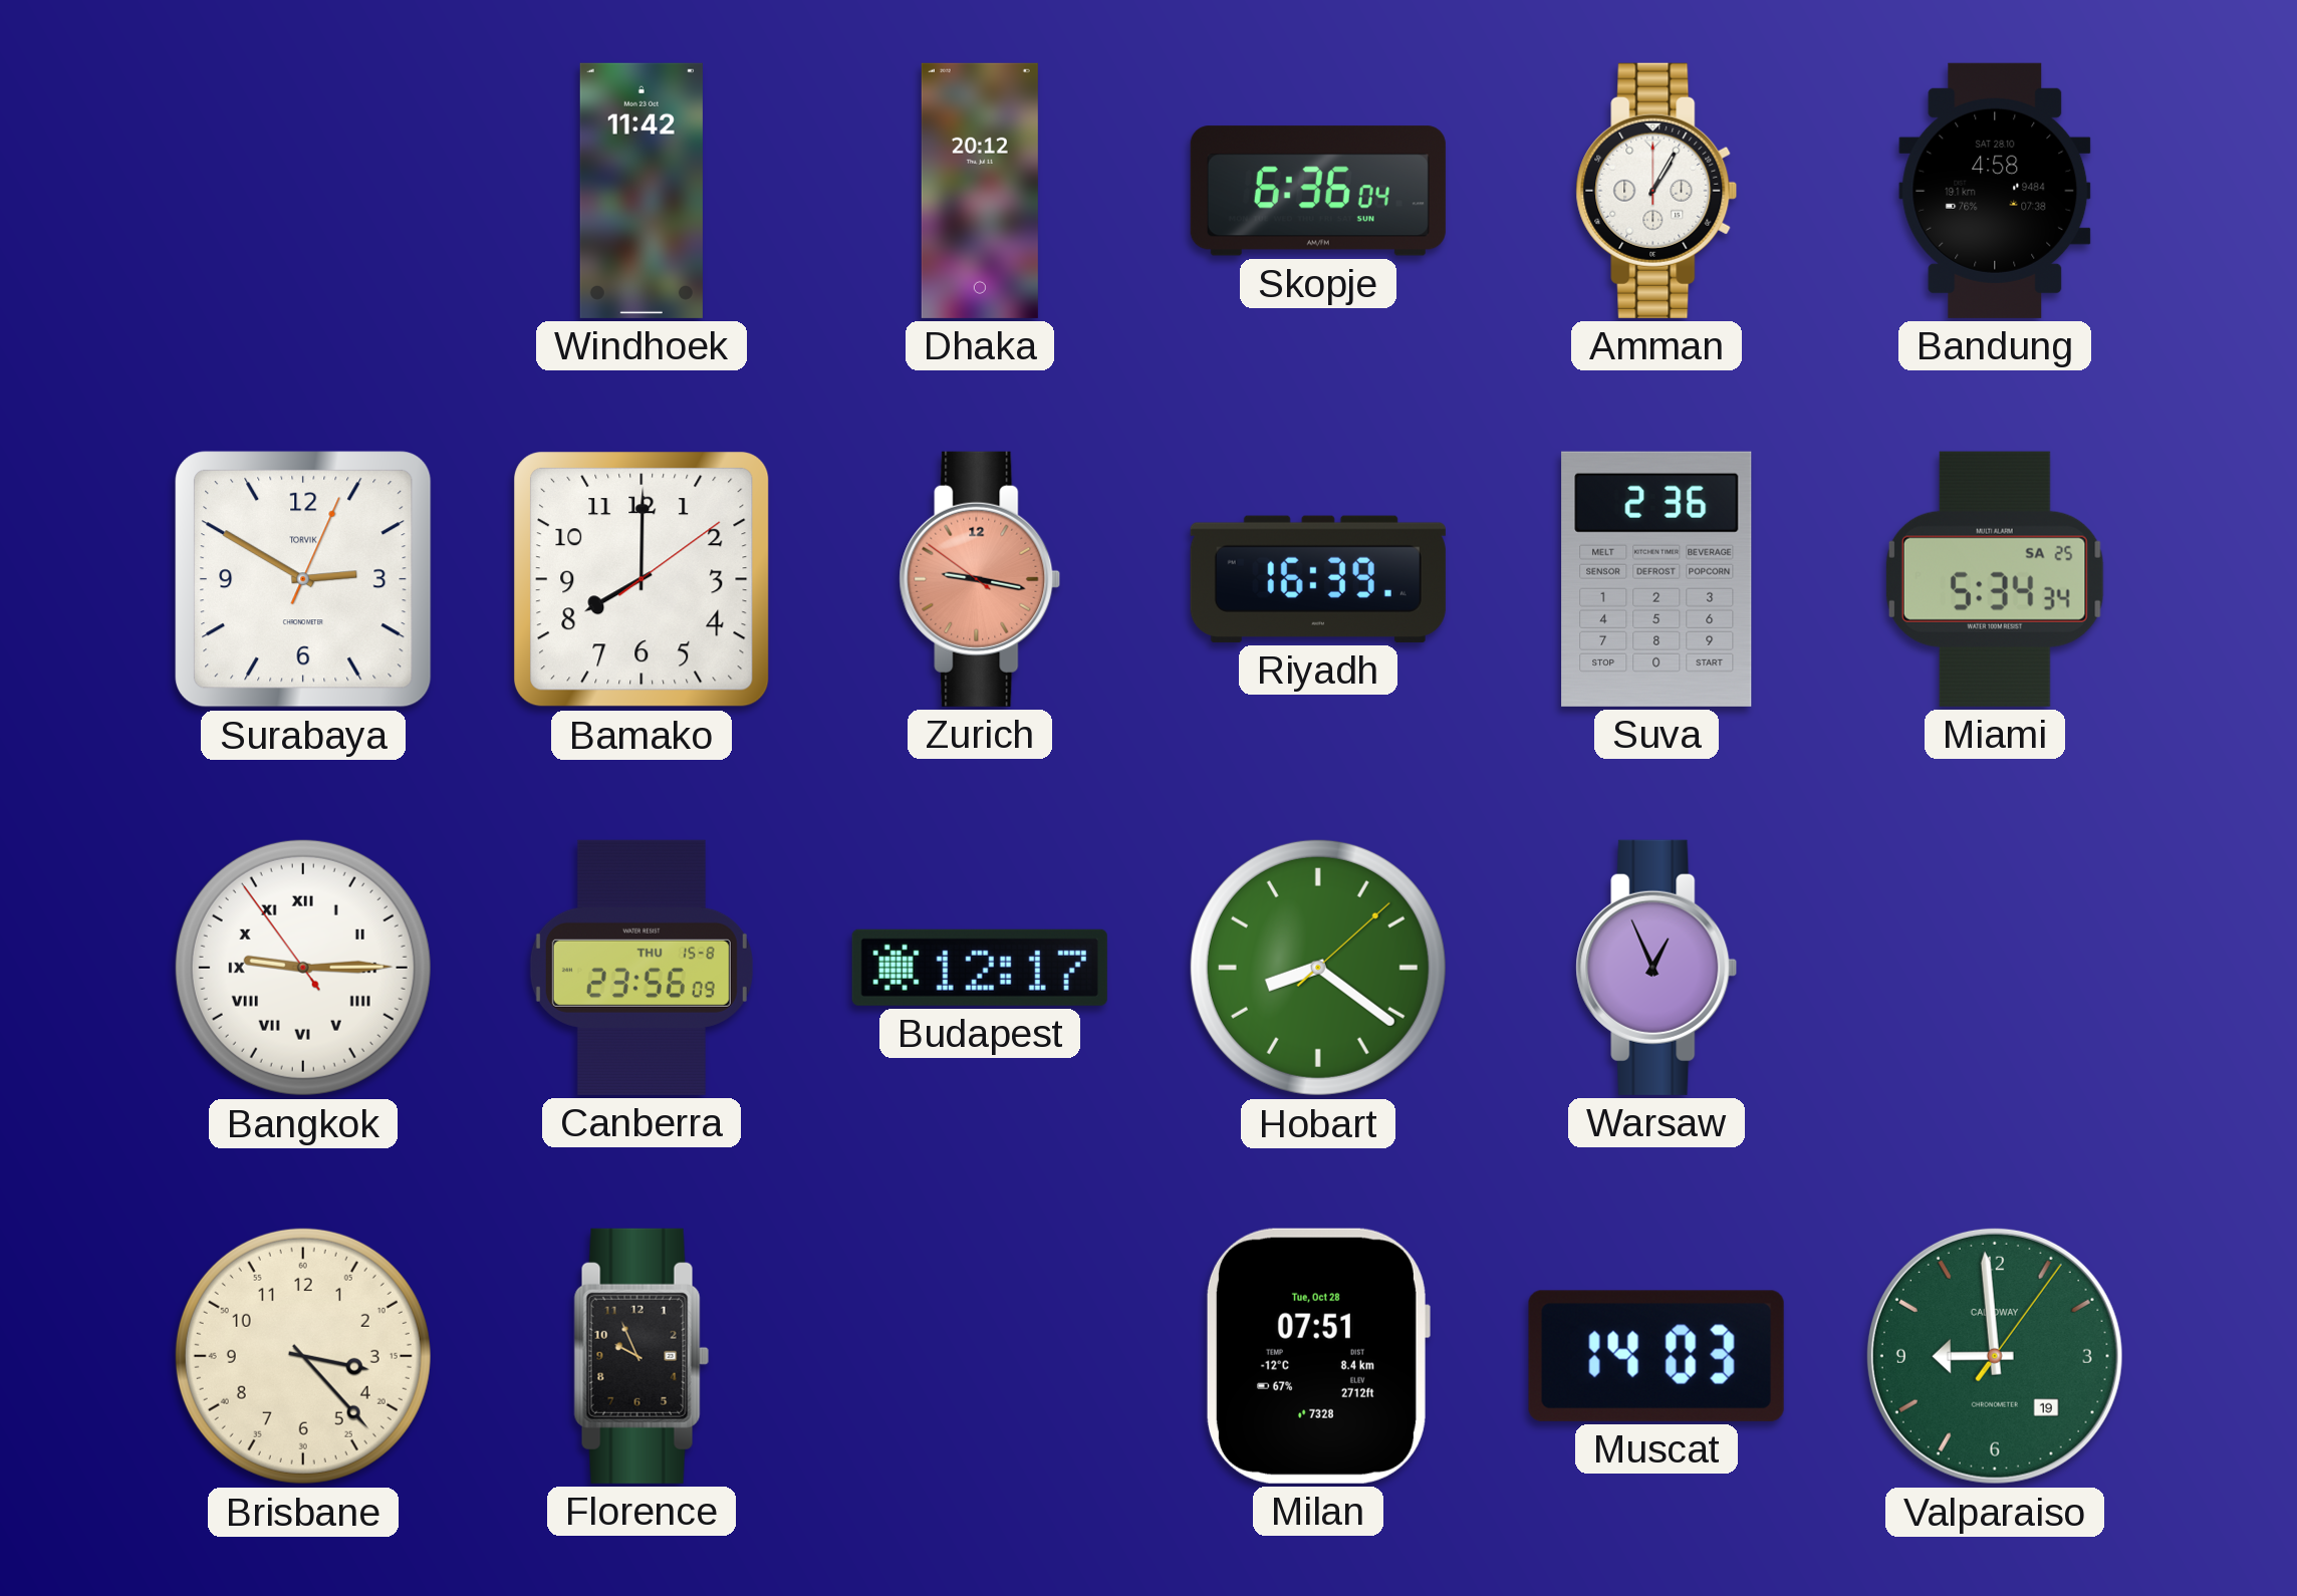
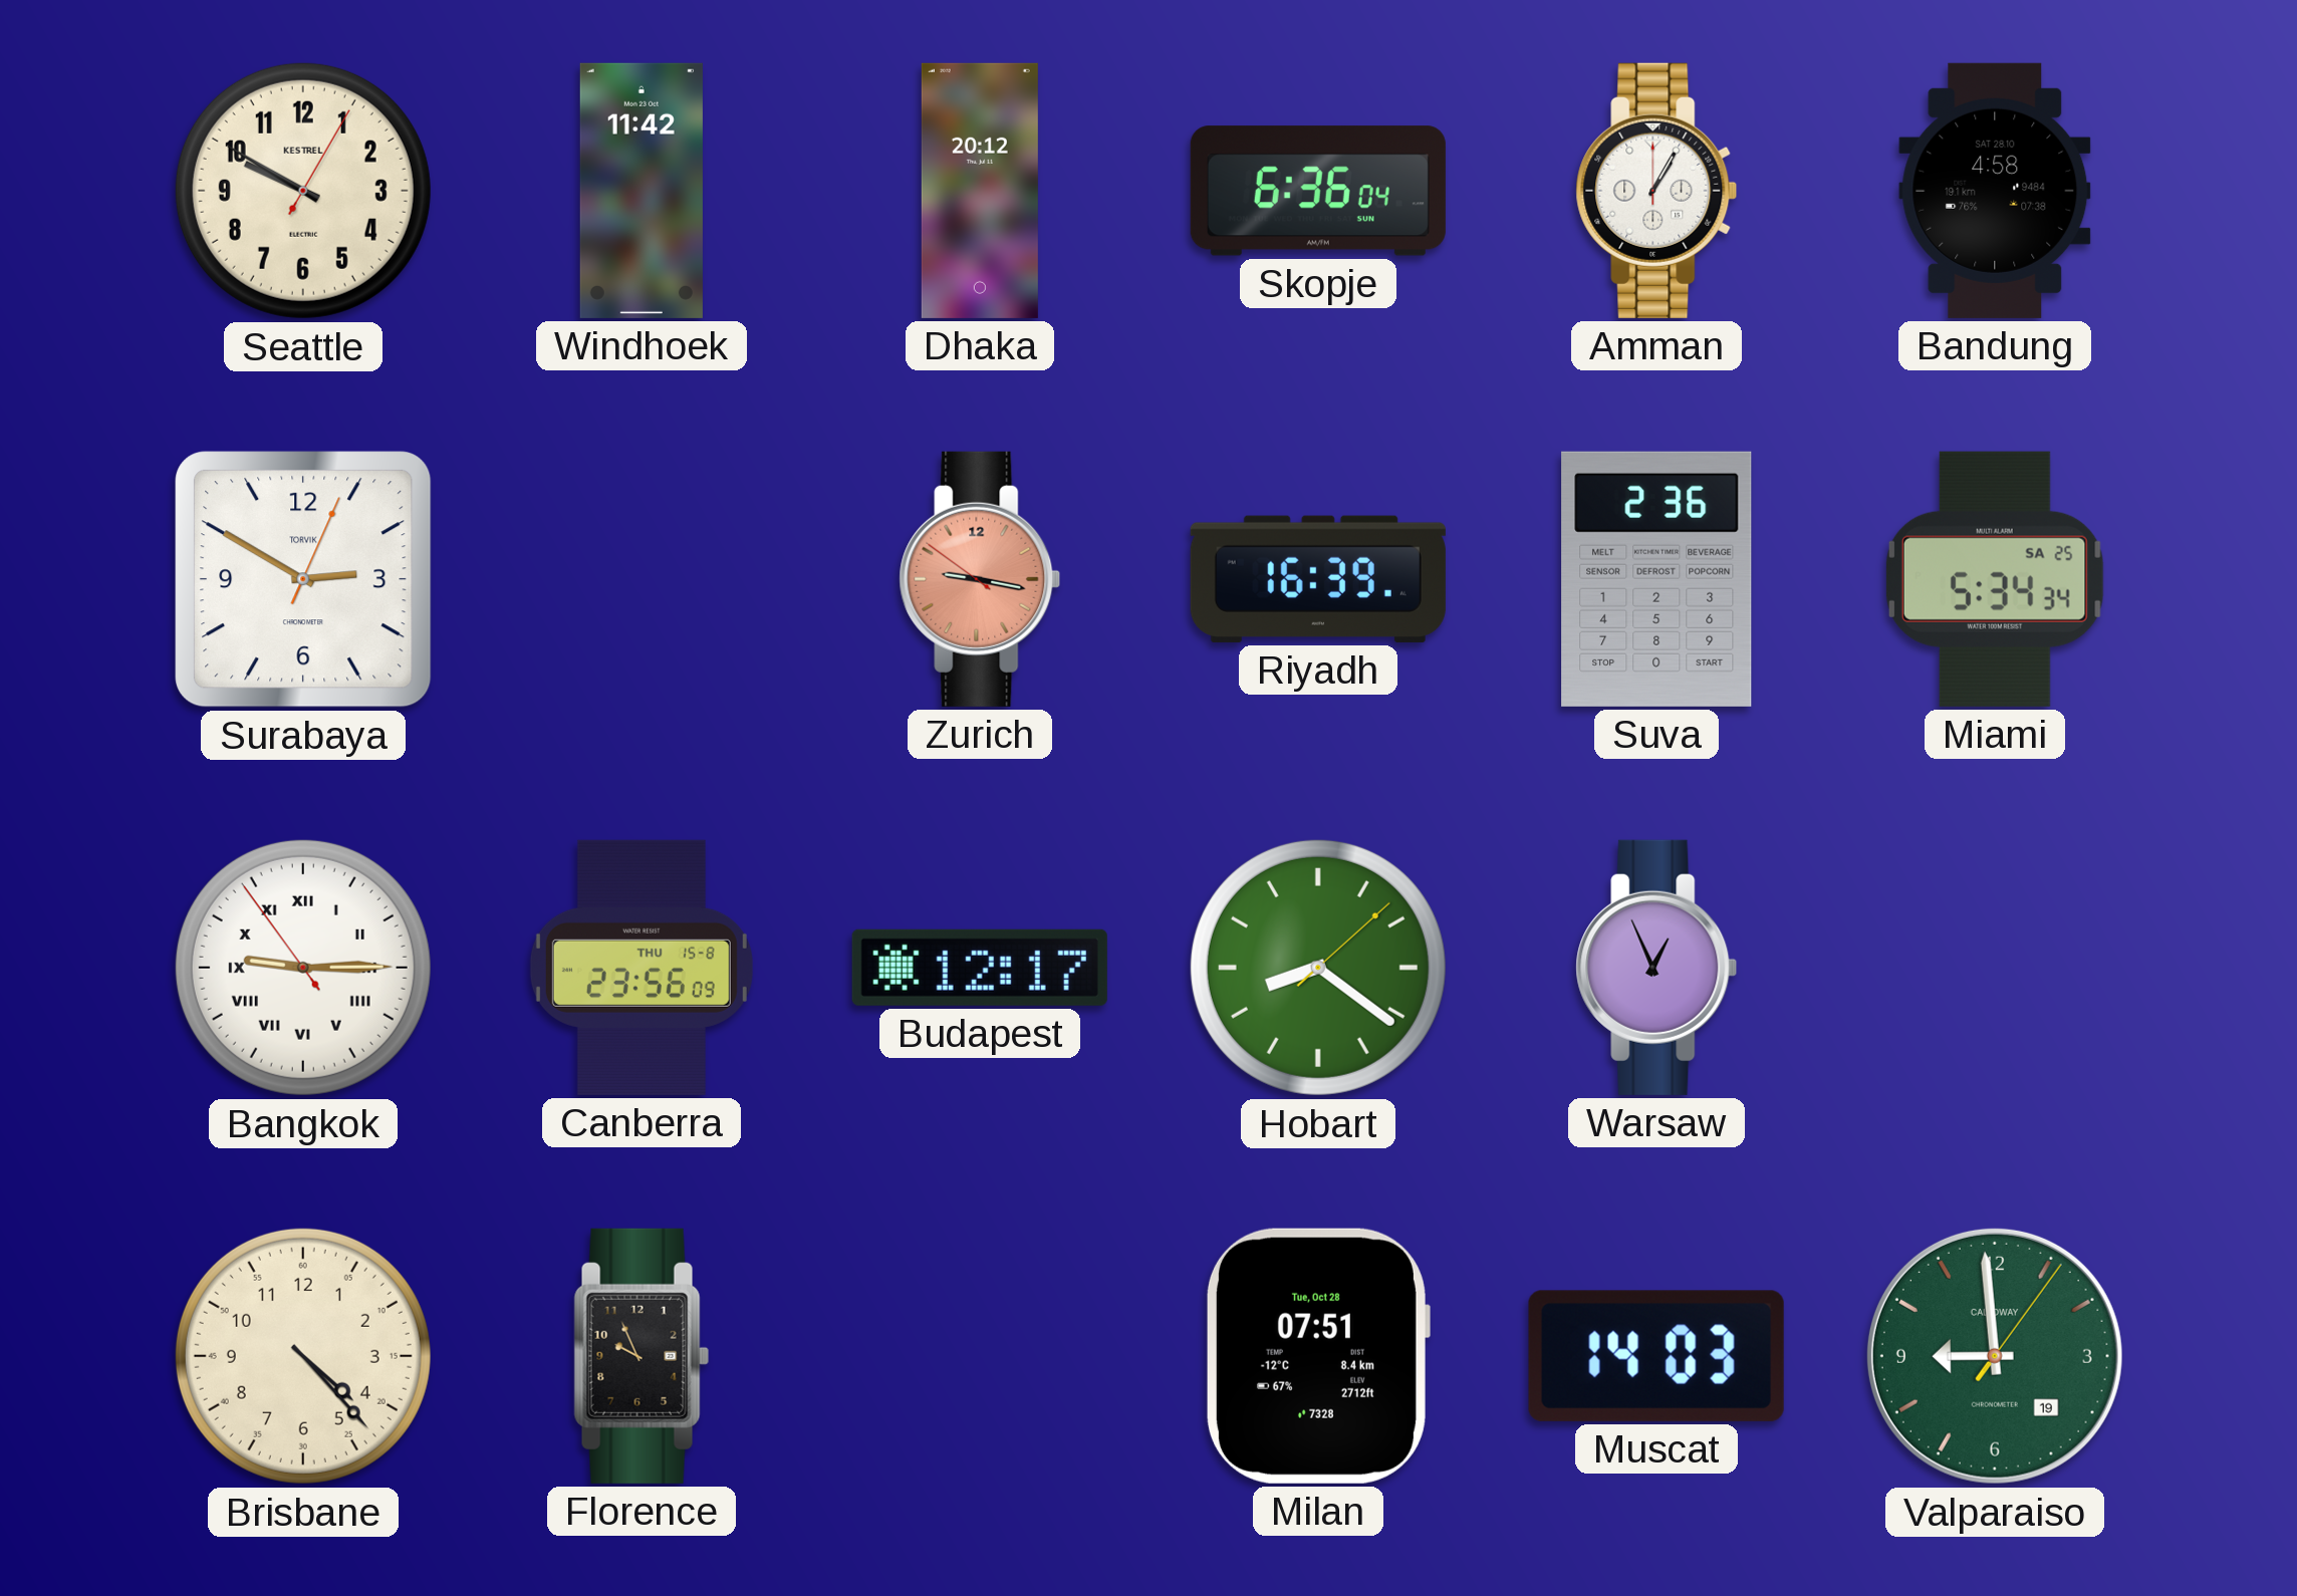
Seattle: none -> 9:50 (303, 191)
Bamako: 8:00 -> none (642, 579)
Brisbane: 3:23 -> 4:23 (303, 1356)
